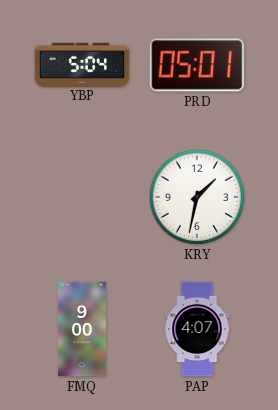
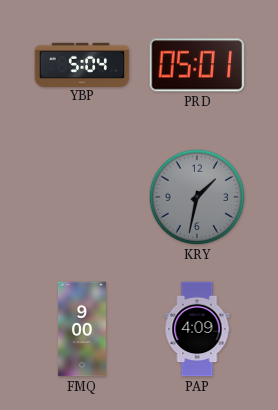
KRY dial: white -> grey (197, 197)
PAP: 4:07 -> 4:09 (197, 329)
